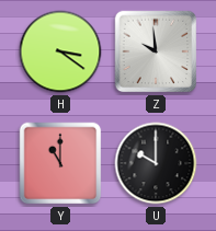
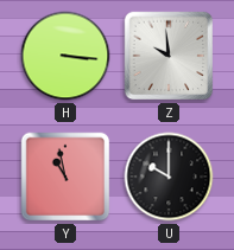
H: 3:21 -> 3:16 (65, 56)
Y: 11:00 -> 10:58 (65, 177)
